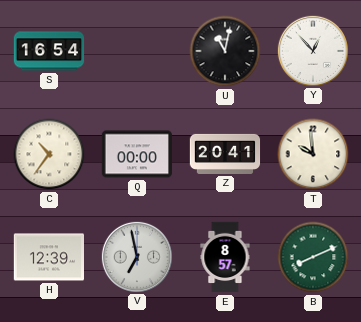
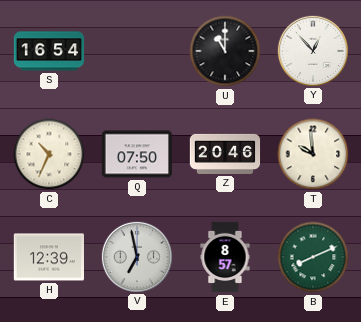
U: 11:02 -> 11:00 (225, 51)
C: 10:36 -> 10:34 (49, 154)
Q: 00:00 -> 07:50 (136, 154)
Z: 20:41 -> 20:46 (225, 154)
